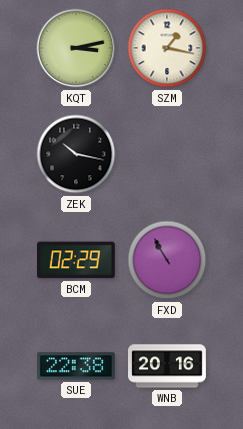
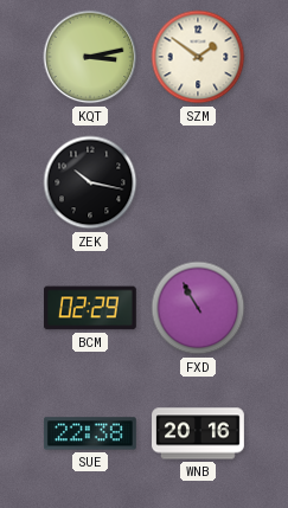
SZM: 1:17 -> 1:51 (198, 57)
